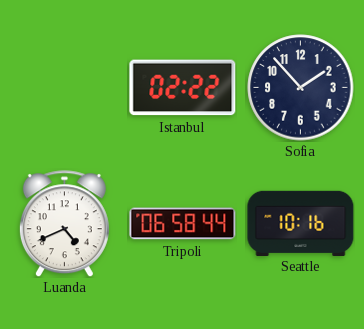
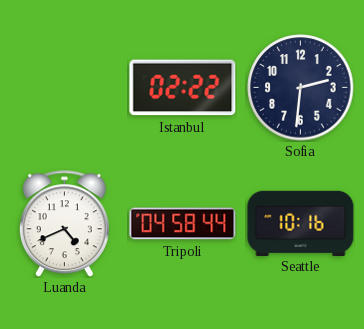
Sofia: 1:53 -> 2:31 (301, 88)
Tripoli: 06:58 -> 04:58 (183, 224)
